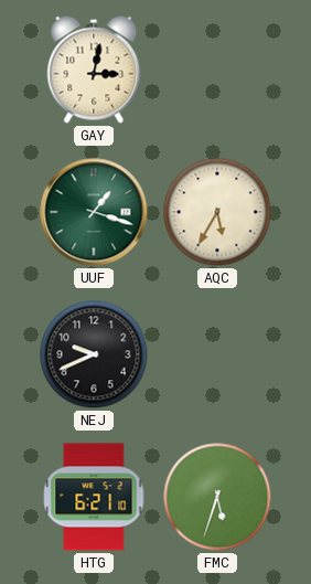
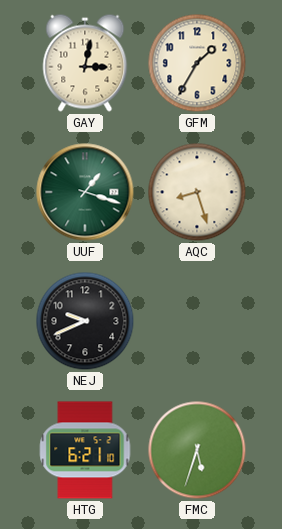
GFM: none -> 1:35 (197, 63)
AQC: 5:35 -> 8:27 (197, 192)
